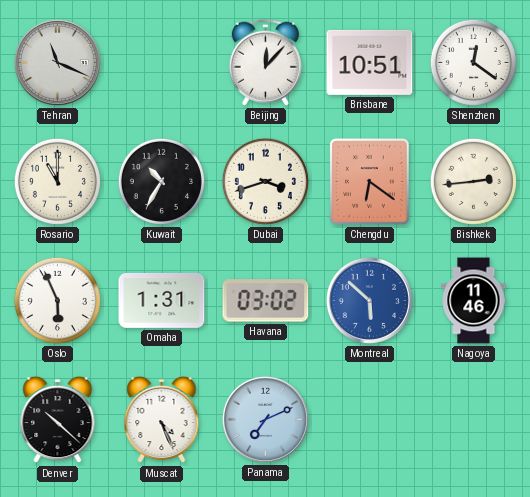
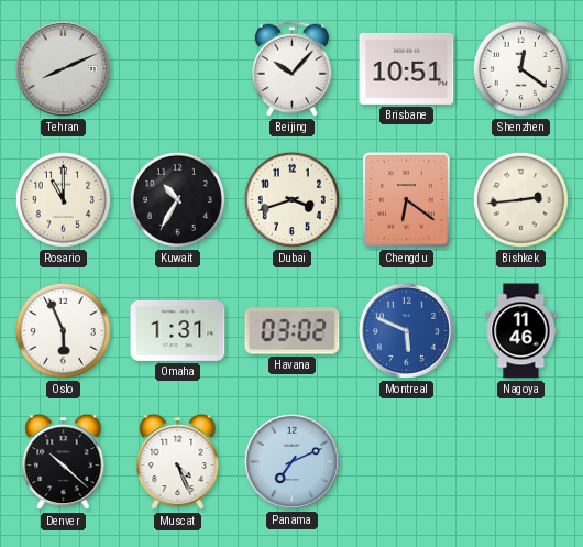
Tehran: 11:19 -> 8:11 (63, 68)
Beijing: 12:07 -> 10:07 (291, 68)
Montreal: 5:52 -> 5:49 (406, 330)
